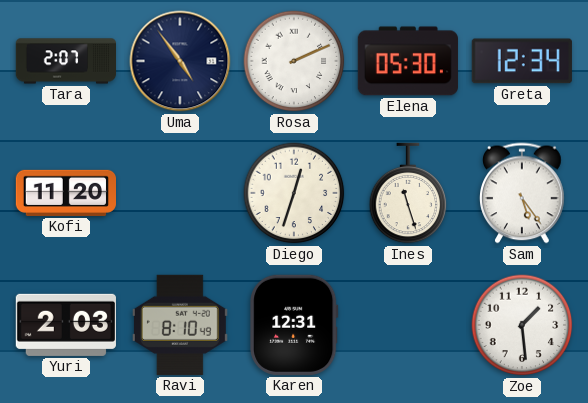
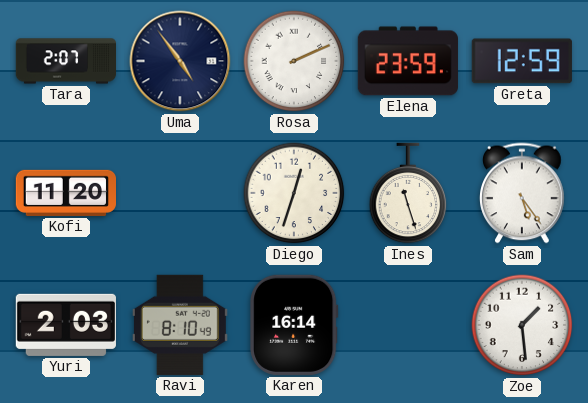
Elena: 05:30 -> 23:59 (408, 61)
Greta: 12:34 -> 12:59 (522, 61)
Karen: 12:31 -> 16:14 (294, 325)
